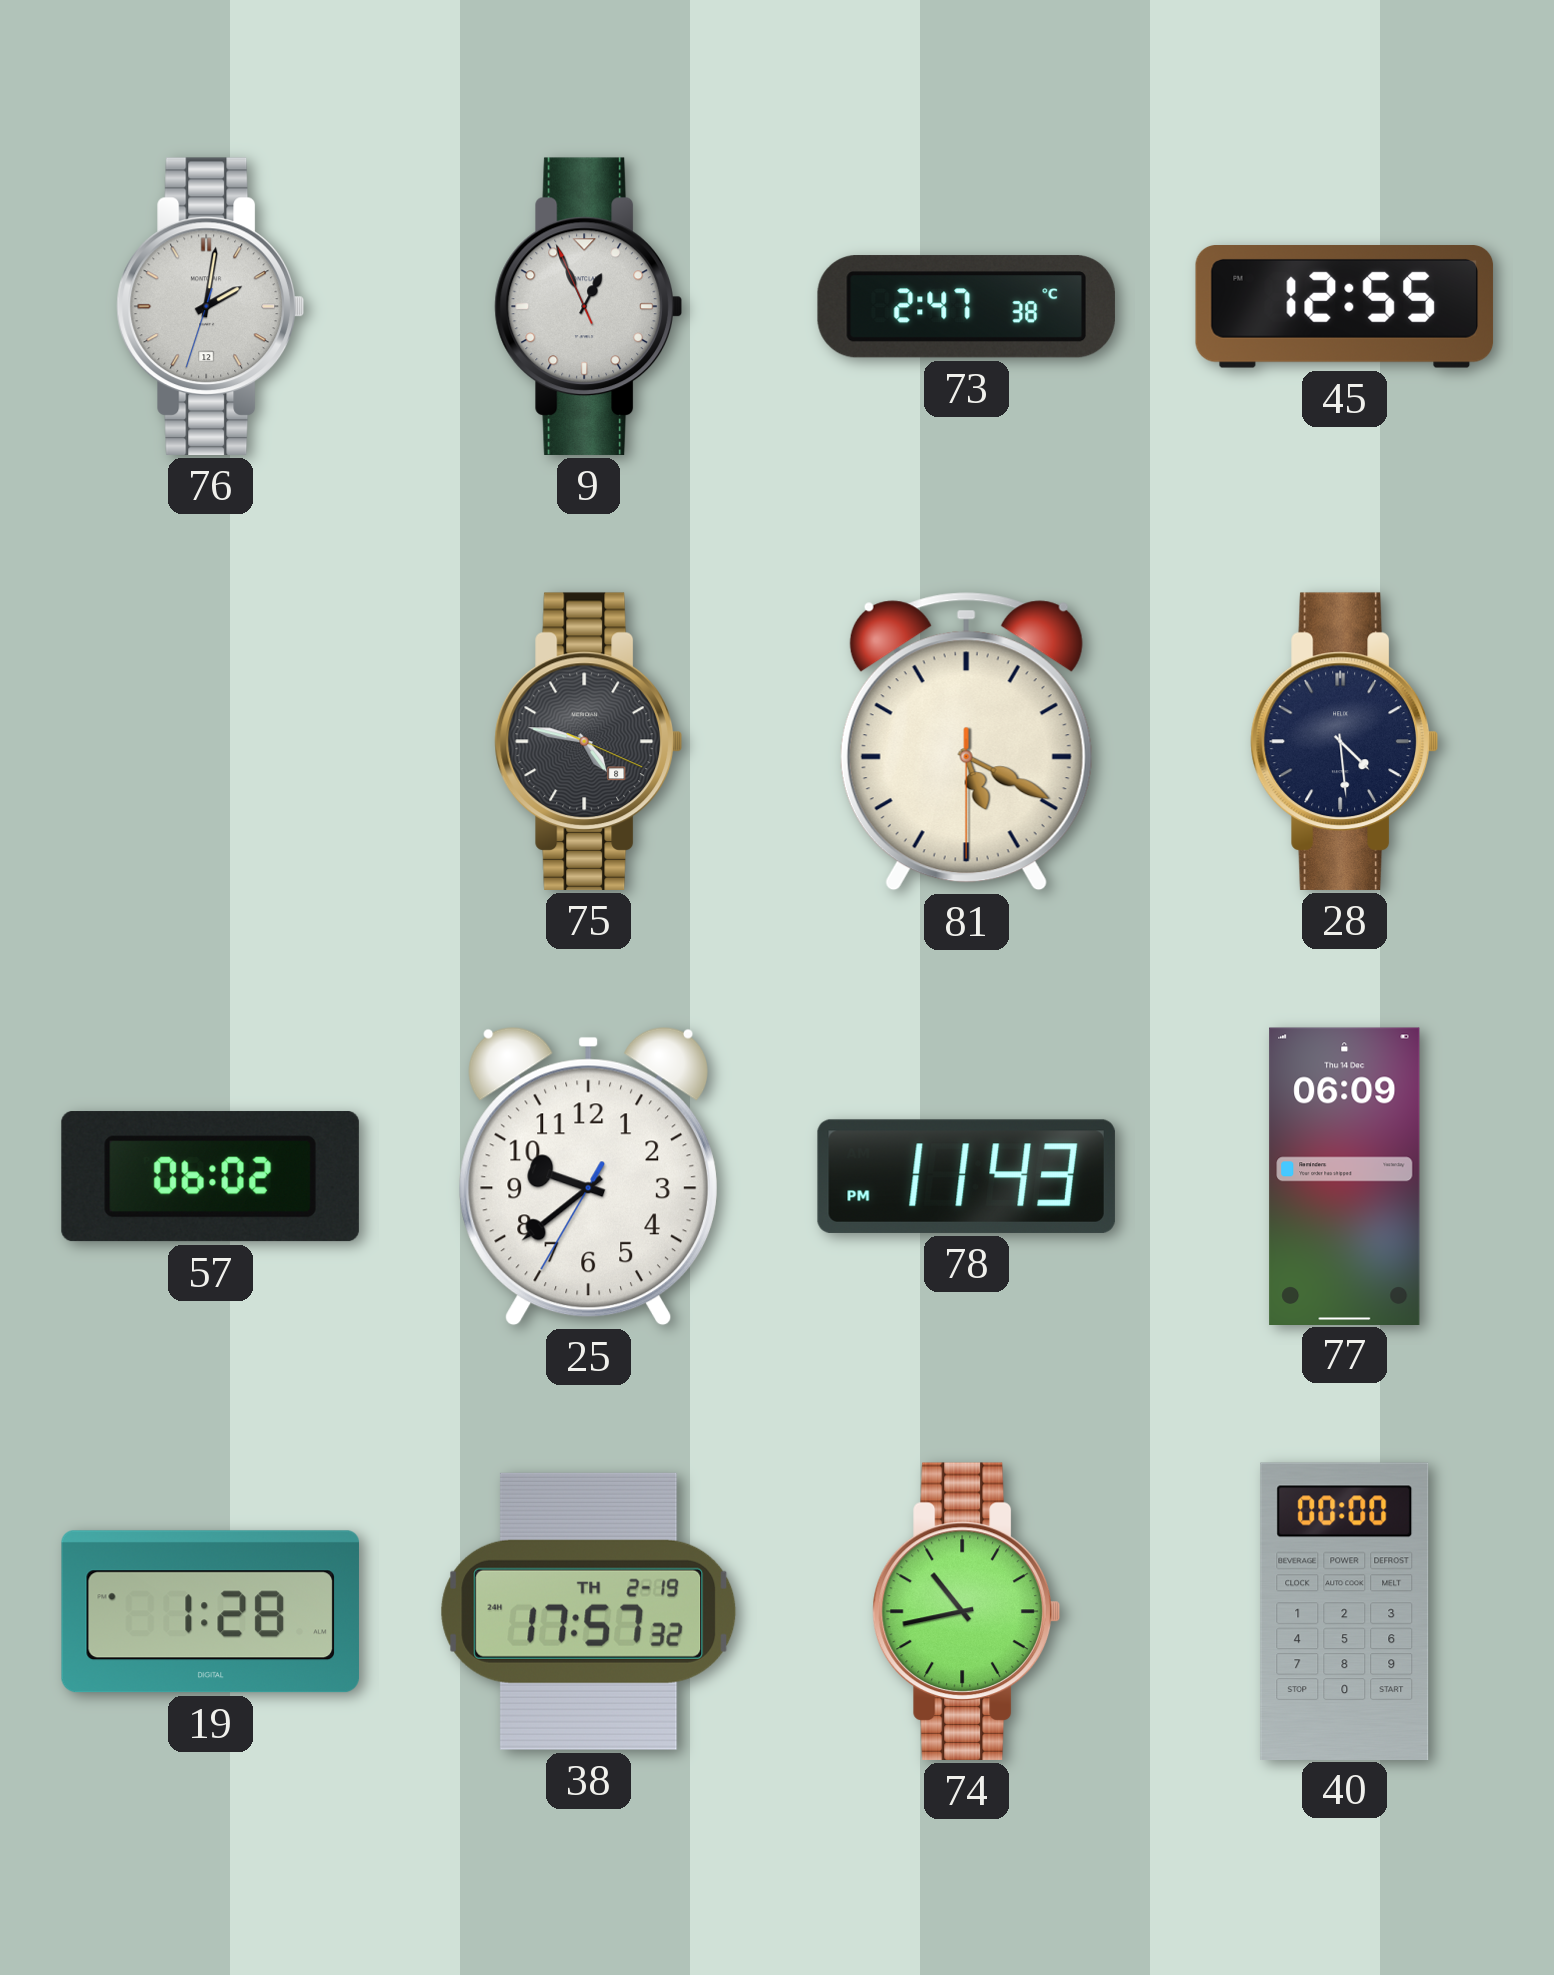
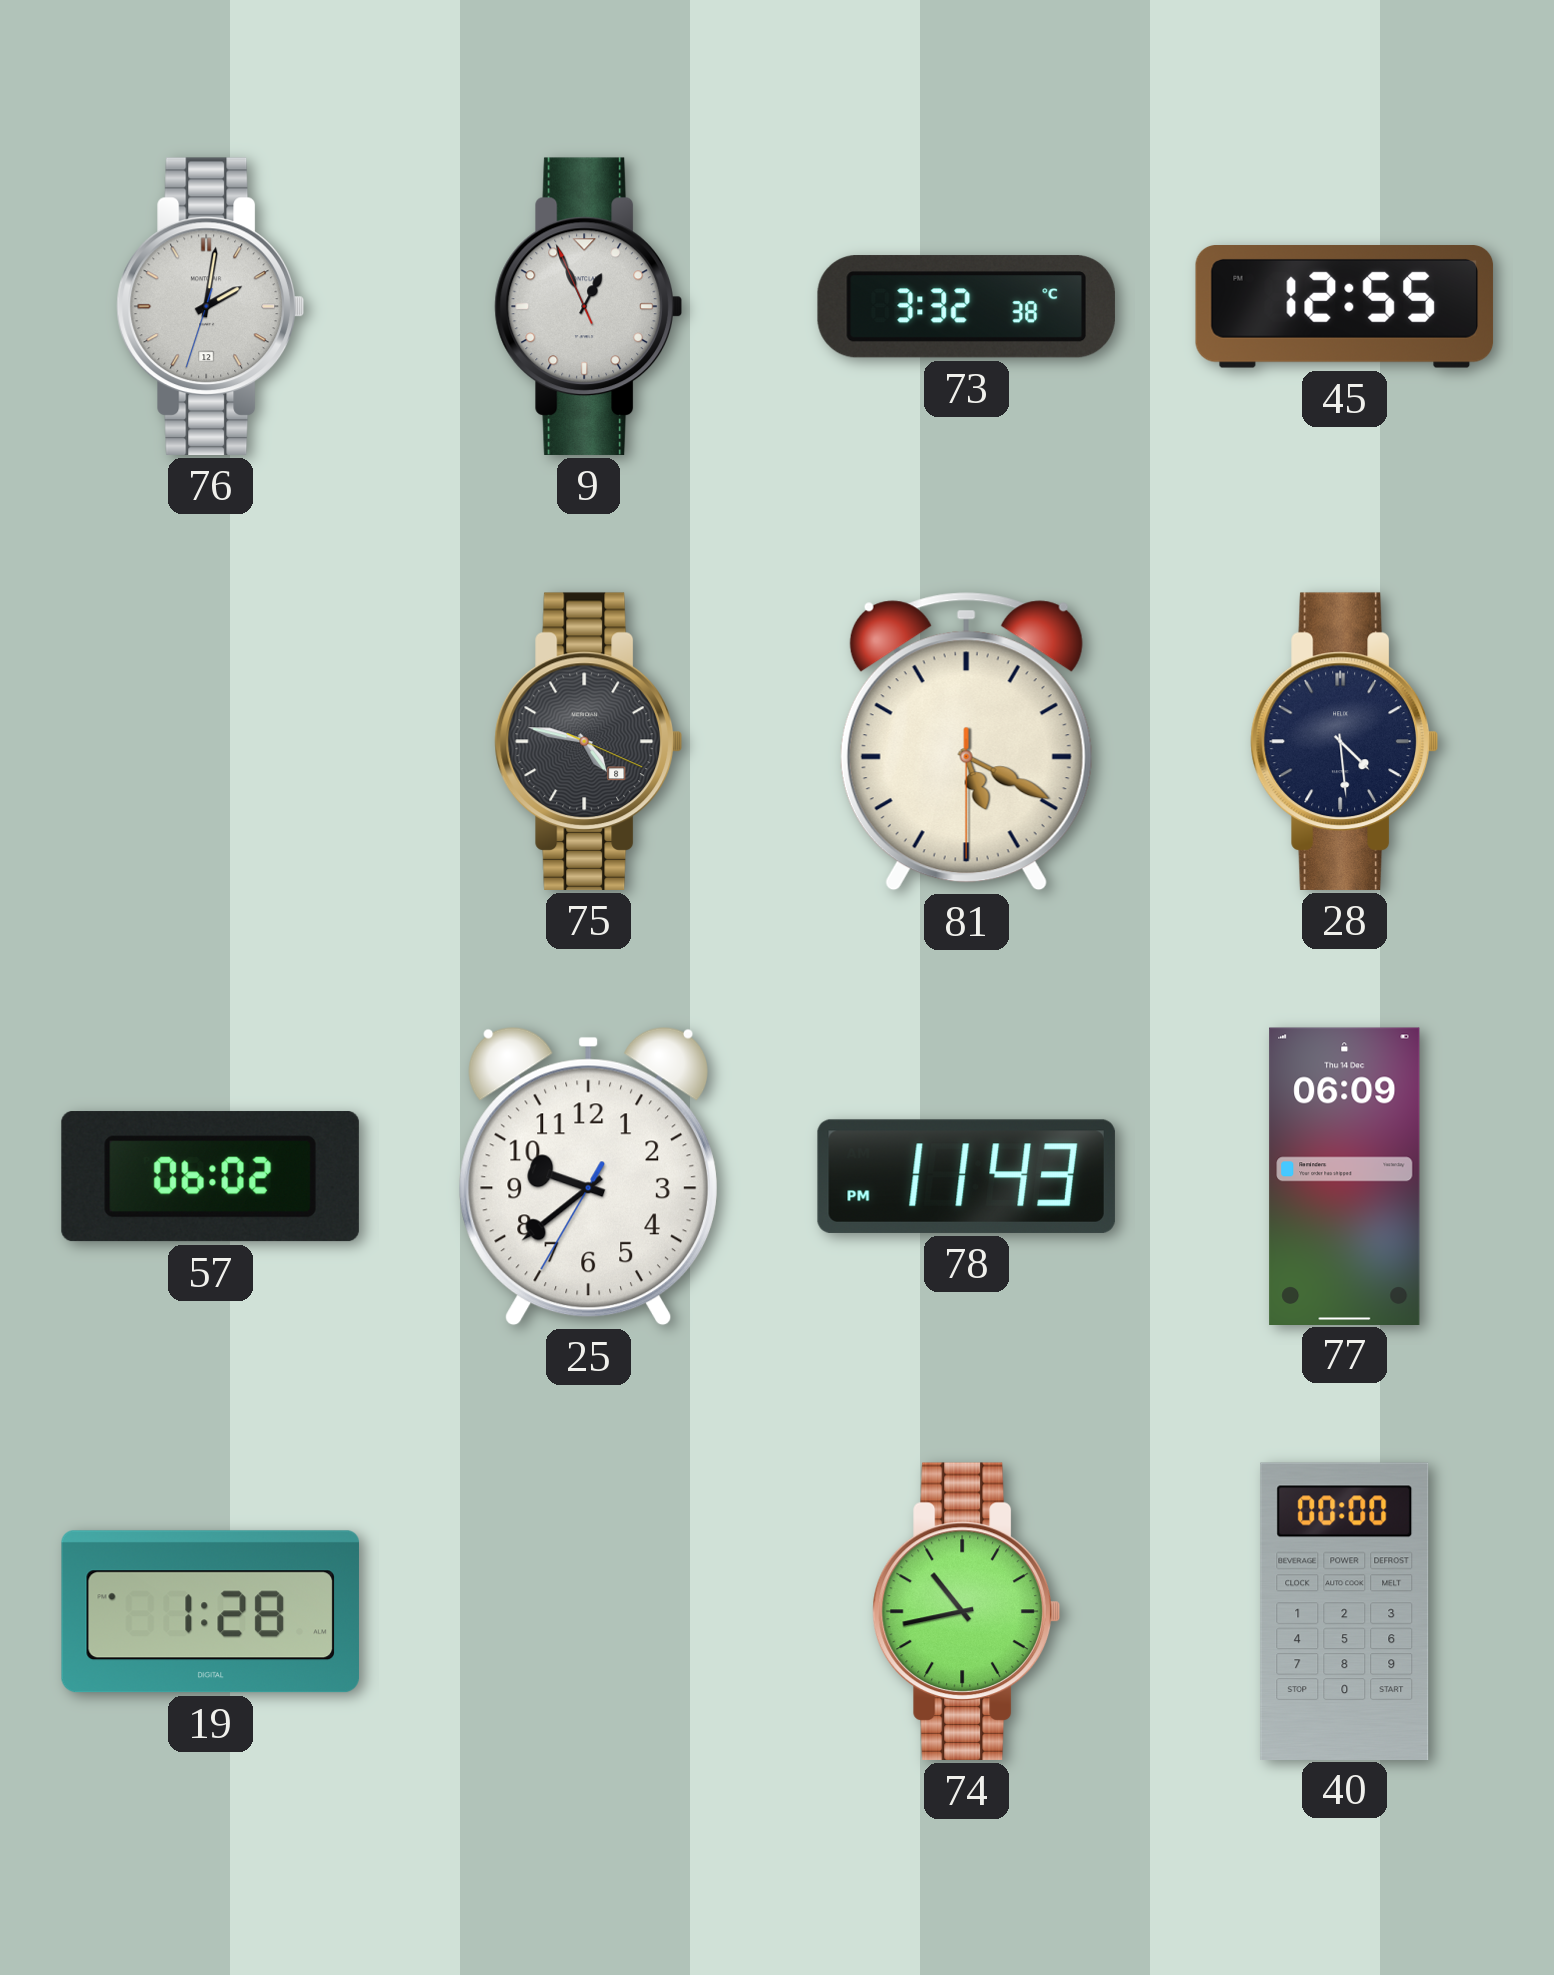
73: 2:47 -> 3:32 (966, 307)
38: 17:57 -> none (589, 1611)
